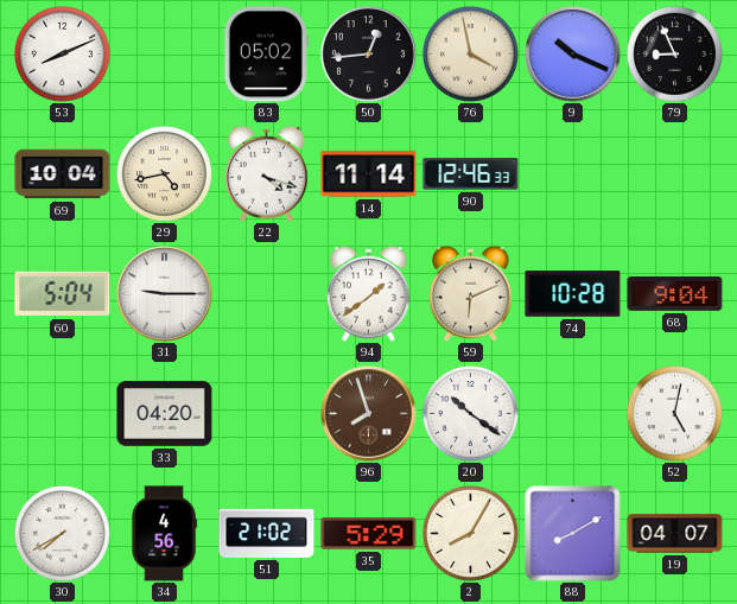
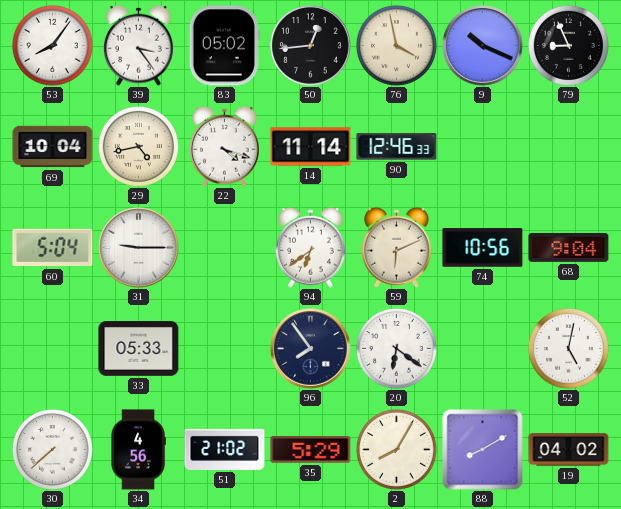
53: 8:11 -> 8:06 (52, 45)
39: none -> 3:24 (139, 45)
94: 1:39 -> 6:39 (311, 247)
74: 10:28 -> 10:56 (483, 248)
33: 04:20 -> 05:33 (139, 349)
96: 7:57 -> 7:54 (311, 349)
96 dial: brown -> navy (311, 349)
20: 10:21 -> 6:21 (396, 348)
30: 7:40 -> 7:38 (52, 449)
19: 04:07 -> 04:02 (569, 450)
